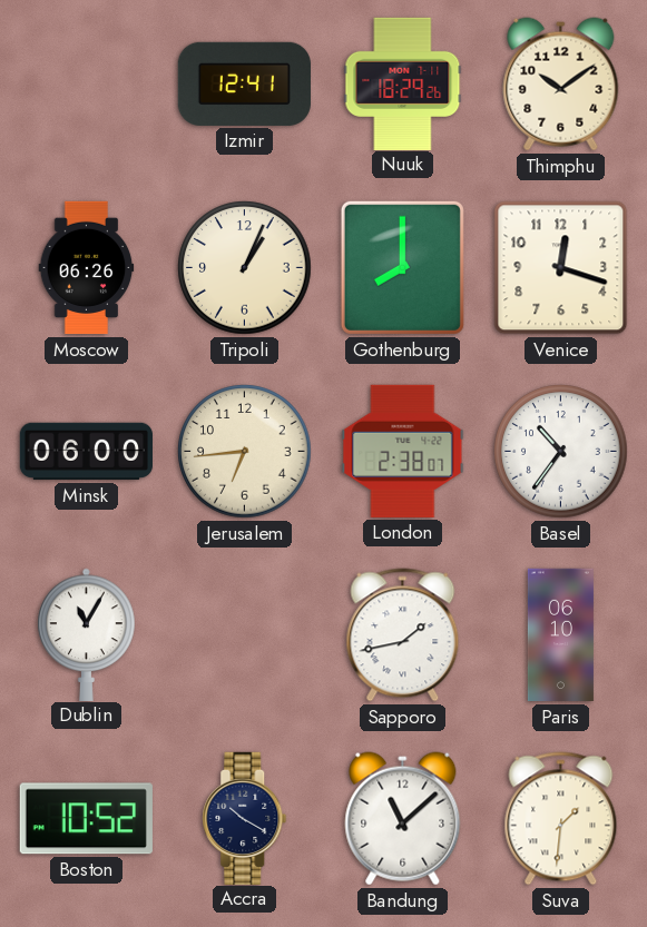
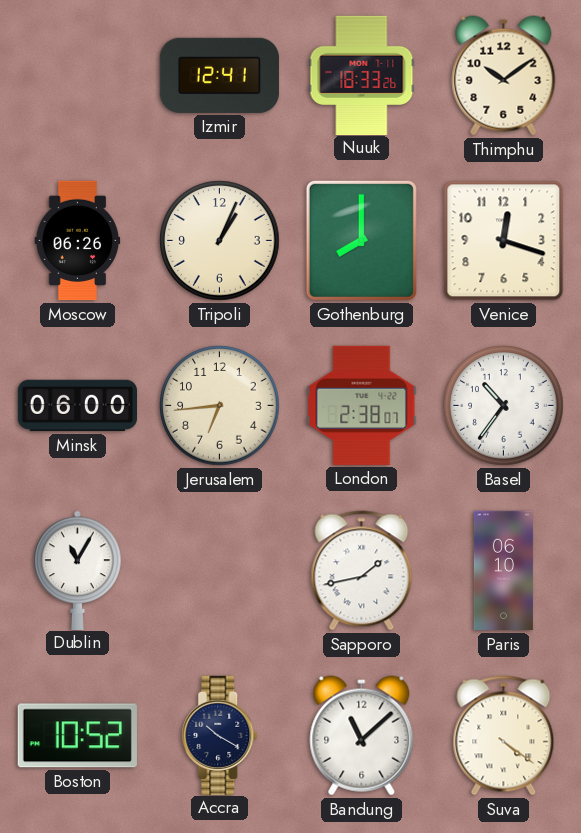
Nuuk: 18:29 -> 18:33 (362, 75)
Suva: 1:31 -> 4:21 (504, 736)
